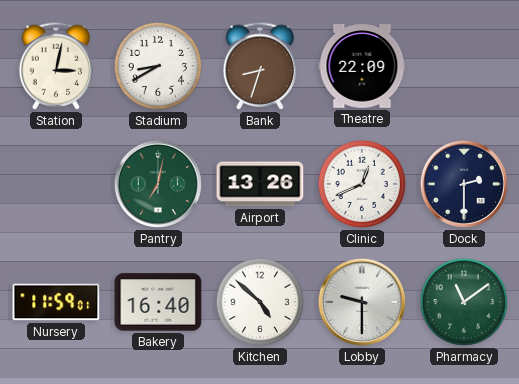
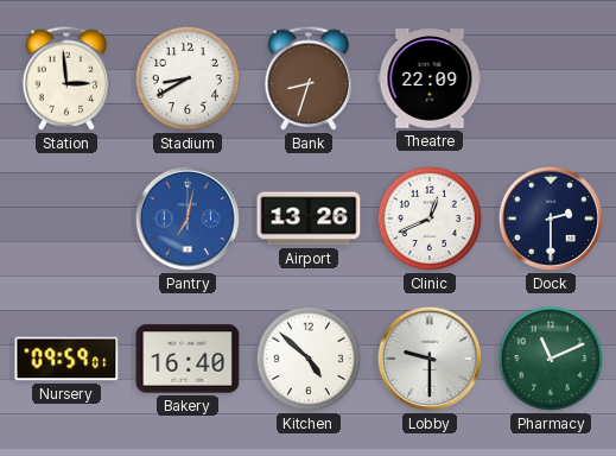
Station: 3:02 -> 2:59 (66, 78)
Pantry dial: green -> blue (188, 218)
Nursery: 11:59 -> 09:59 (66, 359)
Pharmacy: 11:09 -> 11:11 (551, 359)
